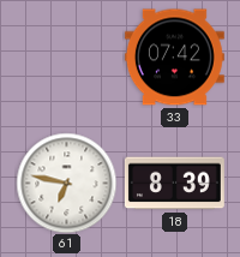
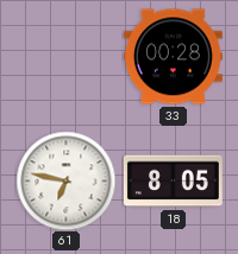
33: 07:42 -> 00:28 (173, 57)
18: 8:39 -> 8:05 (173, 182)
